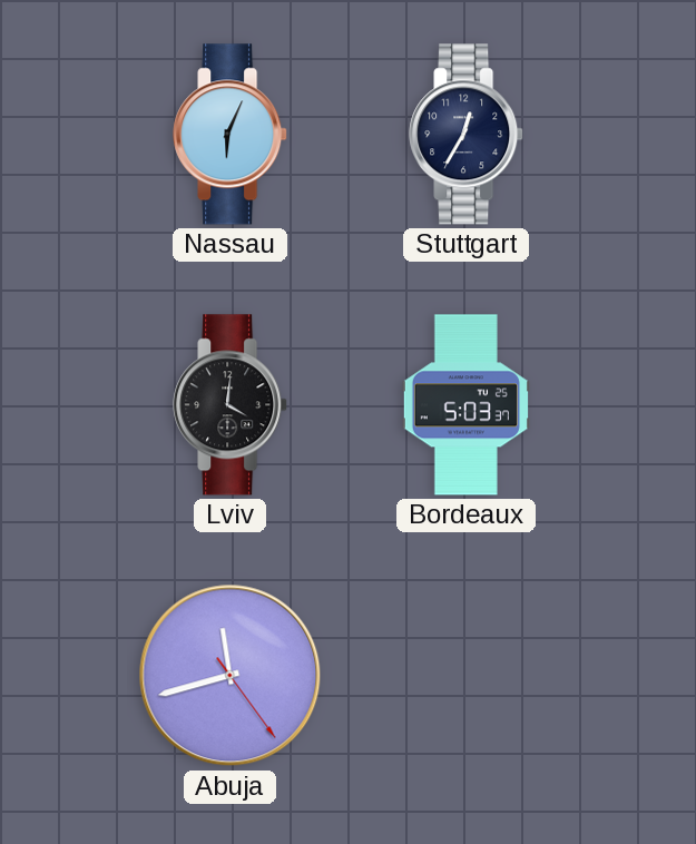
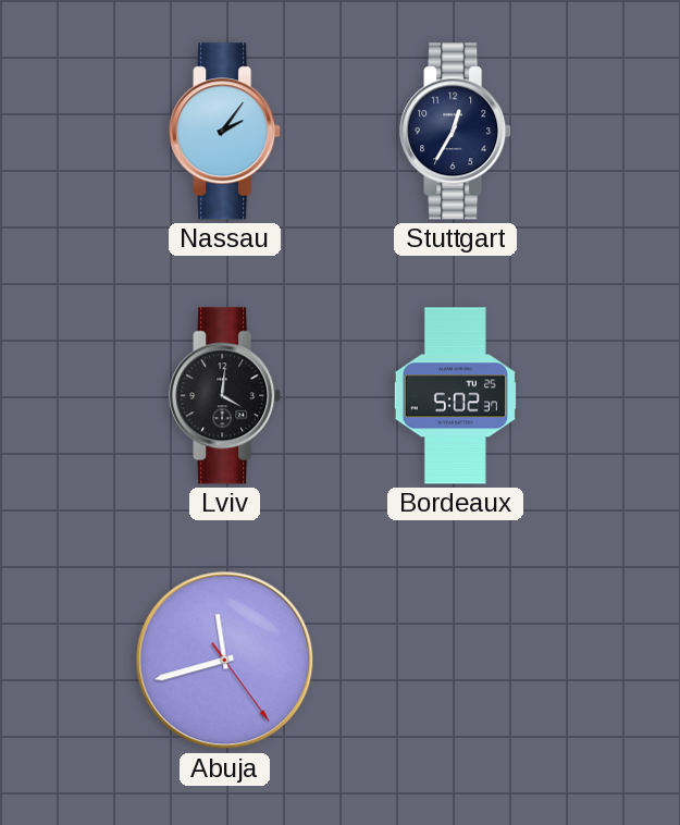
Nassau: 6:04 -> 2:06 (225, 132)
Bordeaux: 5:03 -> 5:02 (455, 396)
